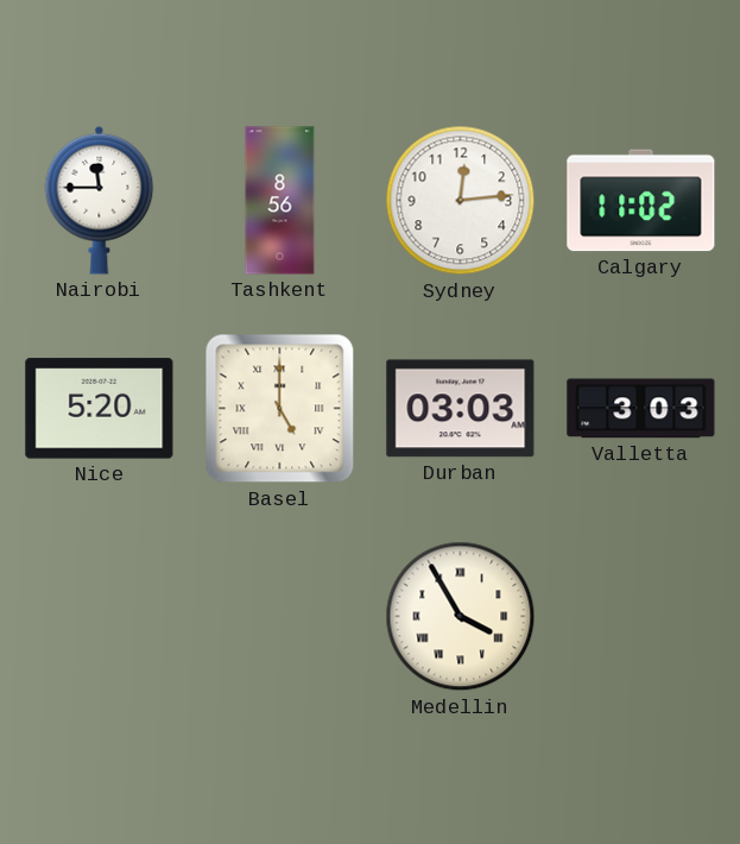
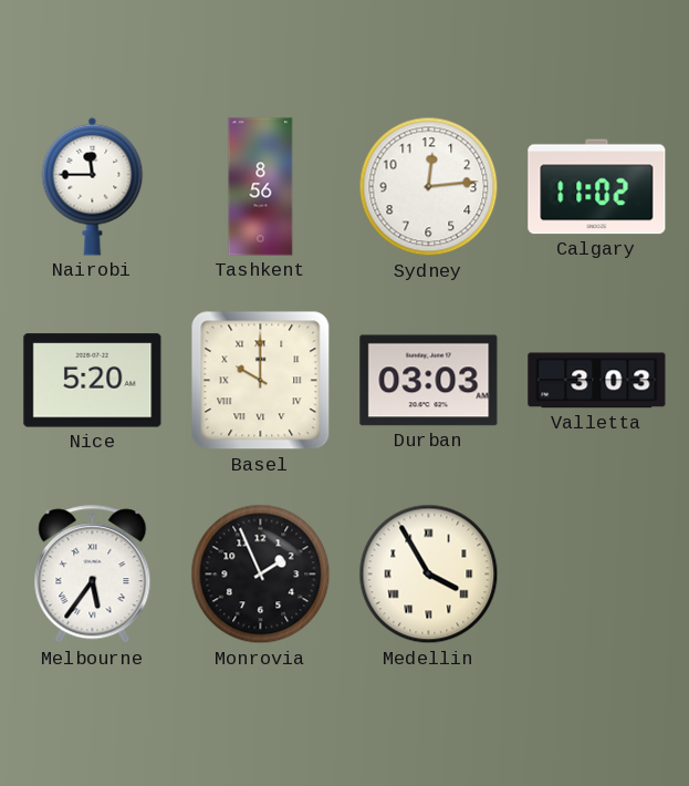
Basel: 5:00 -> 10:00 (261, 381)
Melbourne: none -> 5:36 (93, 575)
Monrovia: none -> 1:56 (261, 575)
